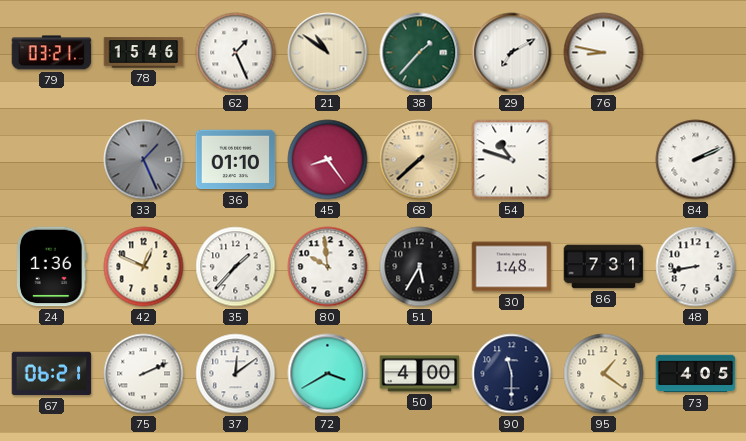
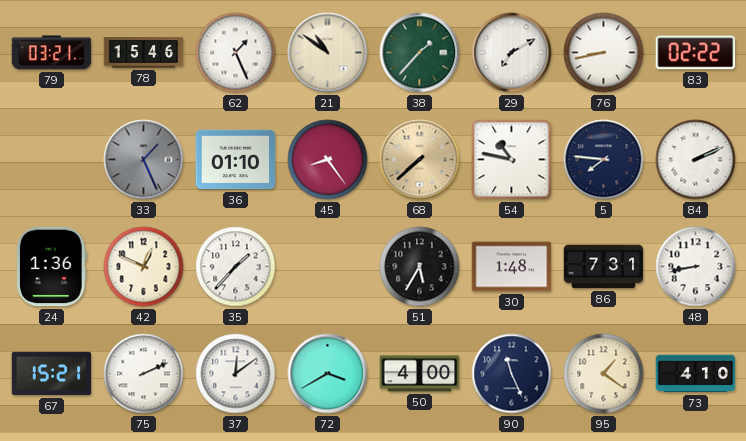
76: 8:47 -> 8:43 (604, 53)
83: none -> 02:22 (696, 53)
54: 10:48 -> 10:47 (512, 160)
5: none -> 7:46 (604, 160)
80: 9:59 -> none (328, 267)
67: 06:21 -> 15:21 (52, 374)
90: 11:30 -> 11:26 (512, 374)
73: 4:05 -> 4:10 (696, 374)
